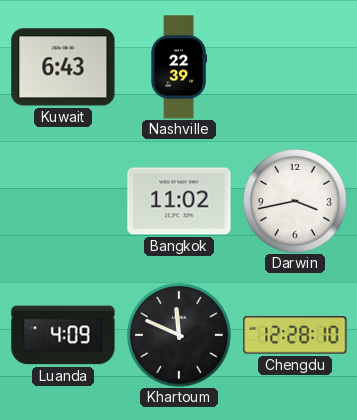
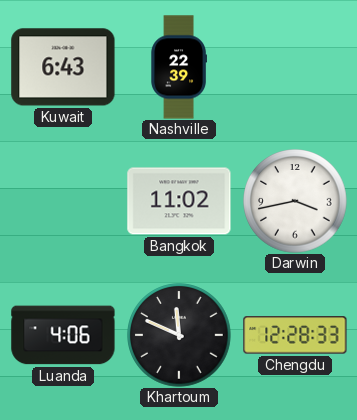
Luanda: 4:09 -> 4:06 (63, 335)
Chengdu: 12:28:10 -> 12:28:33 (295, 335)
